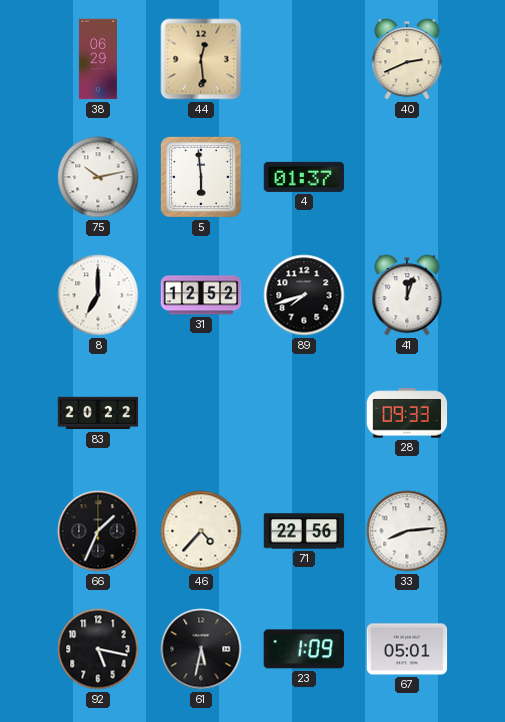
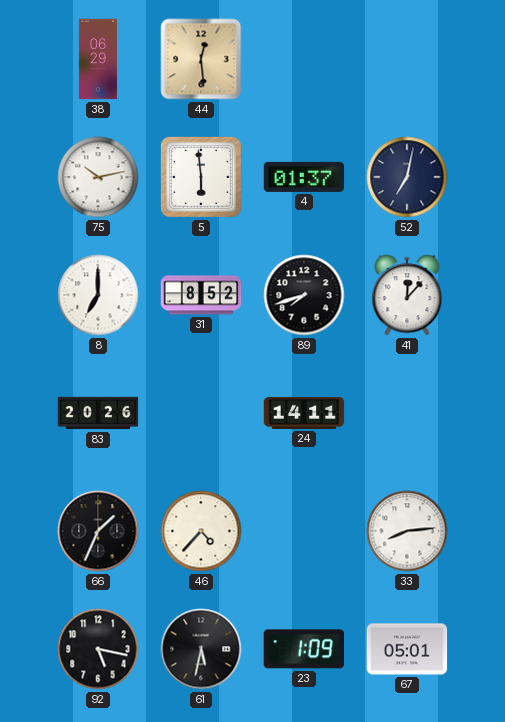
40: 2:41 -> none (407, 59)
52: none -> 7:02 (407, 177)
31: 12:52 -> 8:52 (201, 295)
41: 12:03 -> 12:07 (407, 295)
83: 20:22 -> 20:26 (98, 413)
24: none -> 14:11 (304, 413)
28: 09:33 -> none (407, 413)
71: 22:56 -> none (304, 531)
